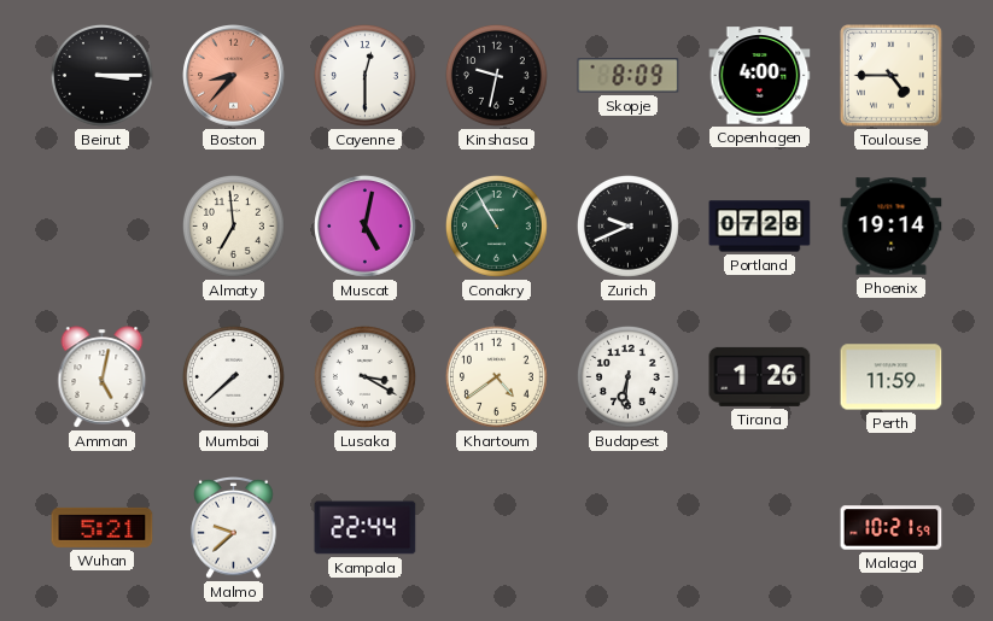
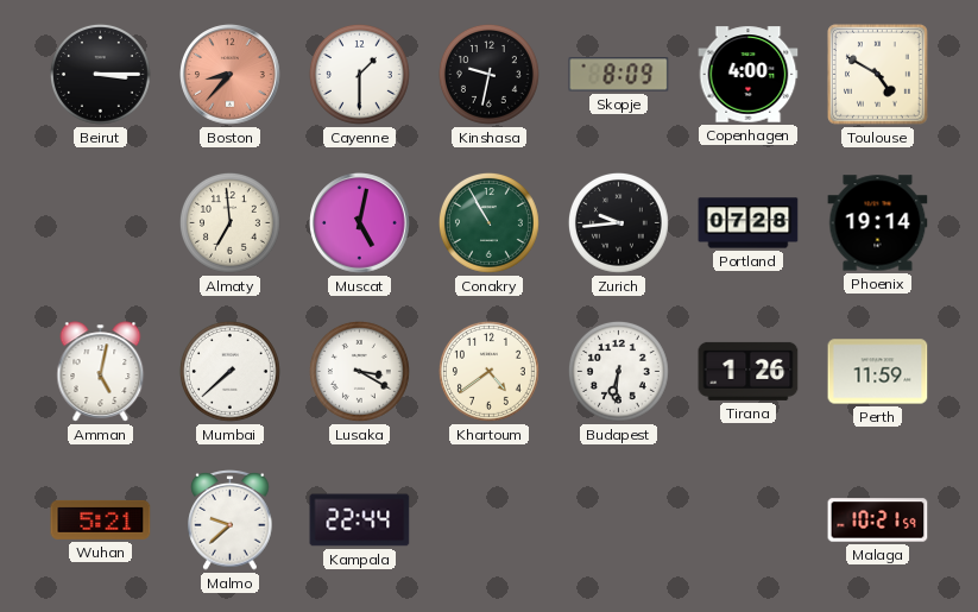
Cayenne: 12:30 -> 1:30 (359, 74)
Toulouse: 4:45 -> 4:50 (878, 75)
Zurich: 9:41 -> 9:44 (618, 222)
